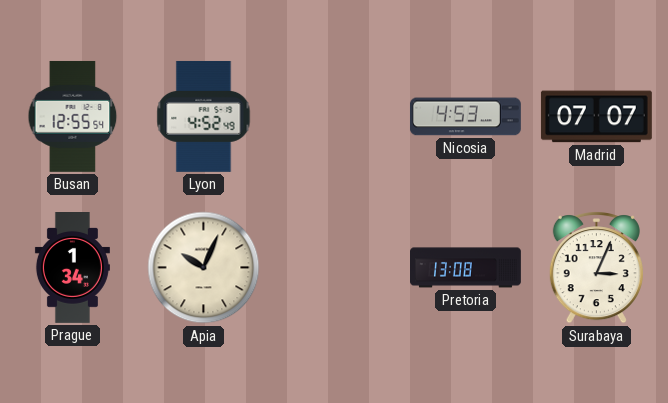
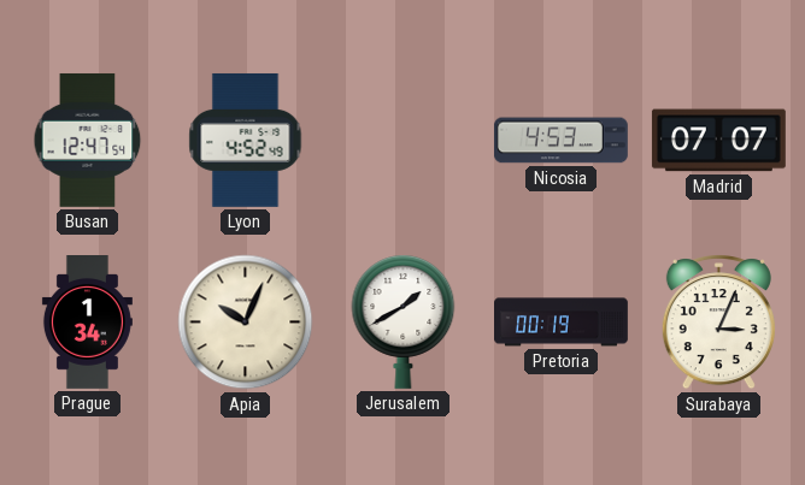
Busan: 12:55 -> 12:47 (88, 140)
Jerusalem: none -> 1:40 (404, 321)
Pretoria: 13:08 -> 00:19 (562, 323)
